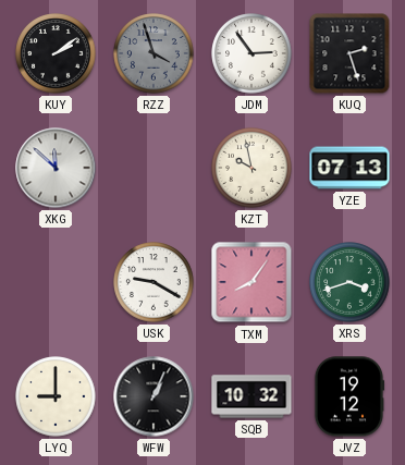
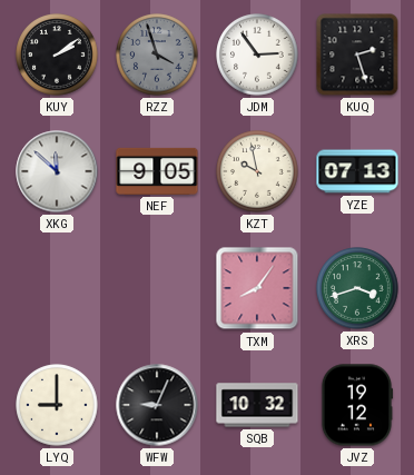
NEF: none -> 9:05 (157, 171)
USK: 9:20 -> none (154, 282)
WFW: 1:04 -> 9:04 (157, 405)
